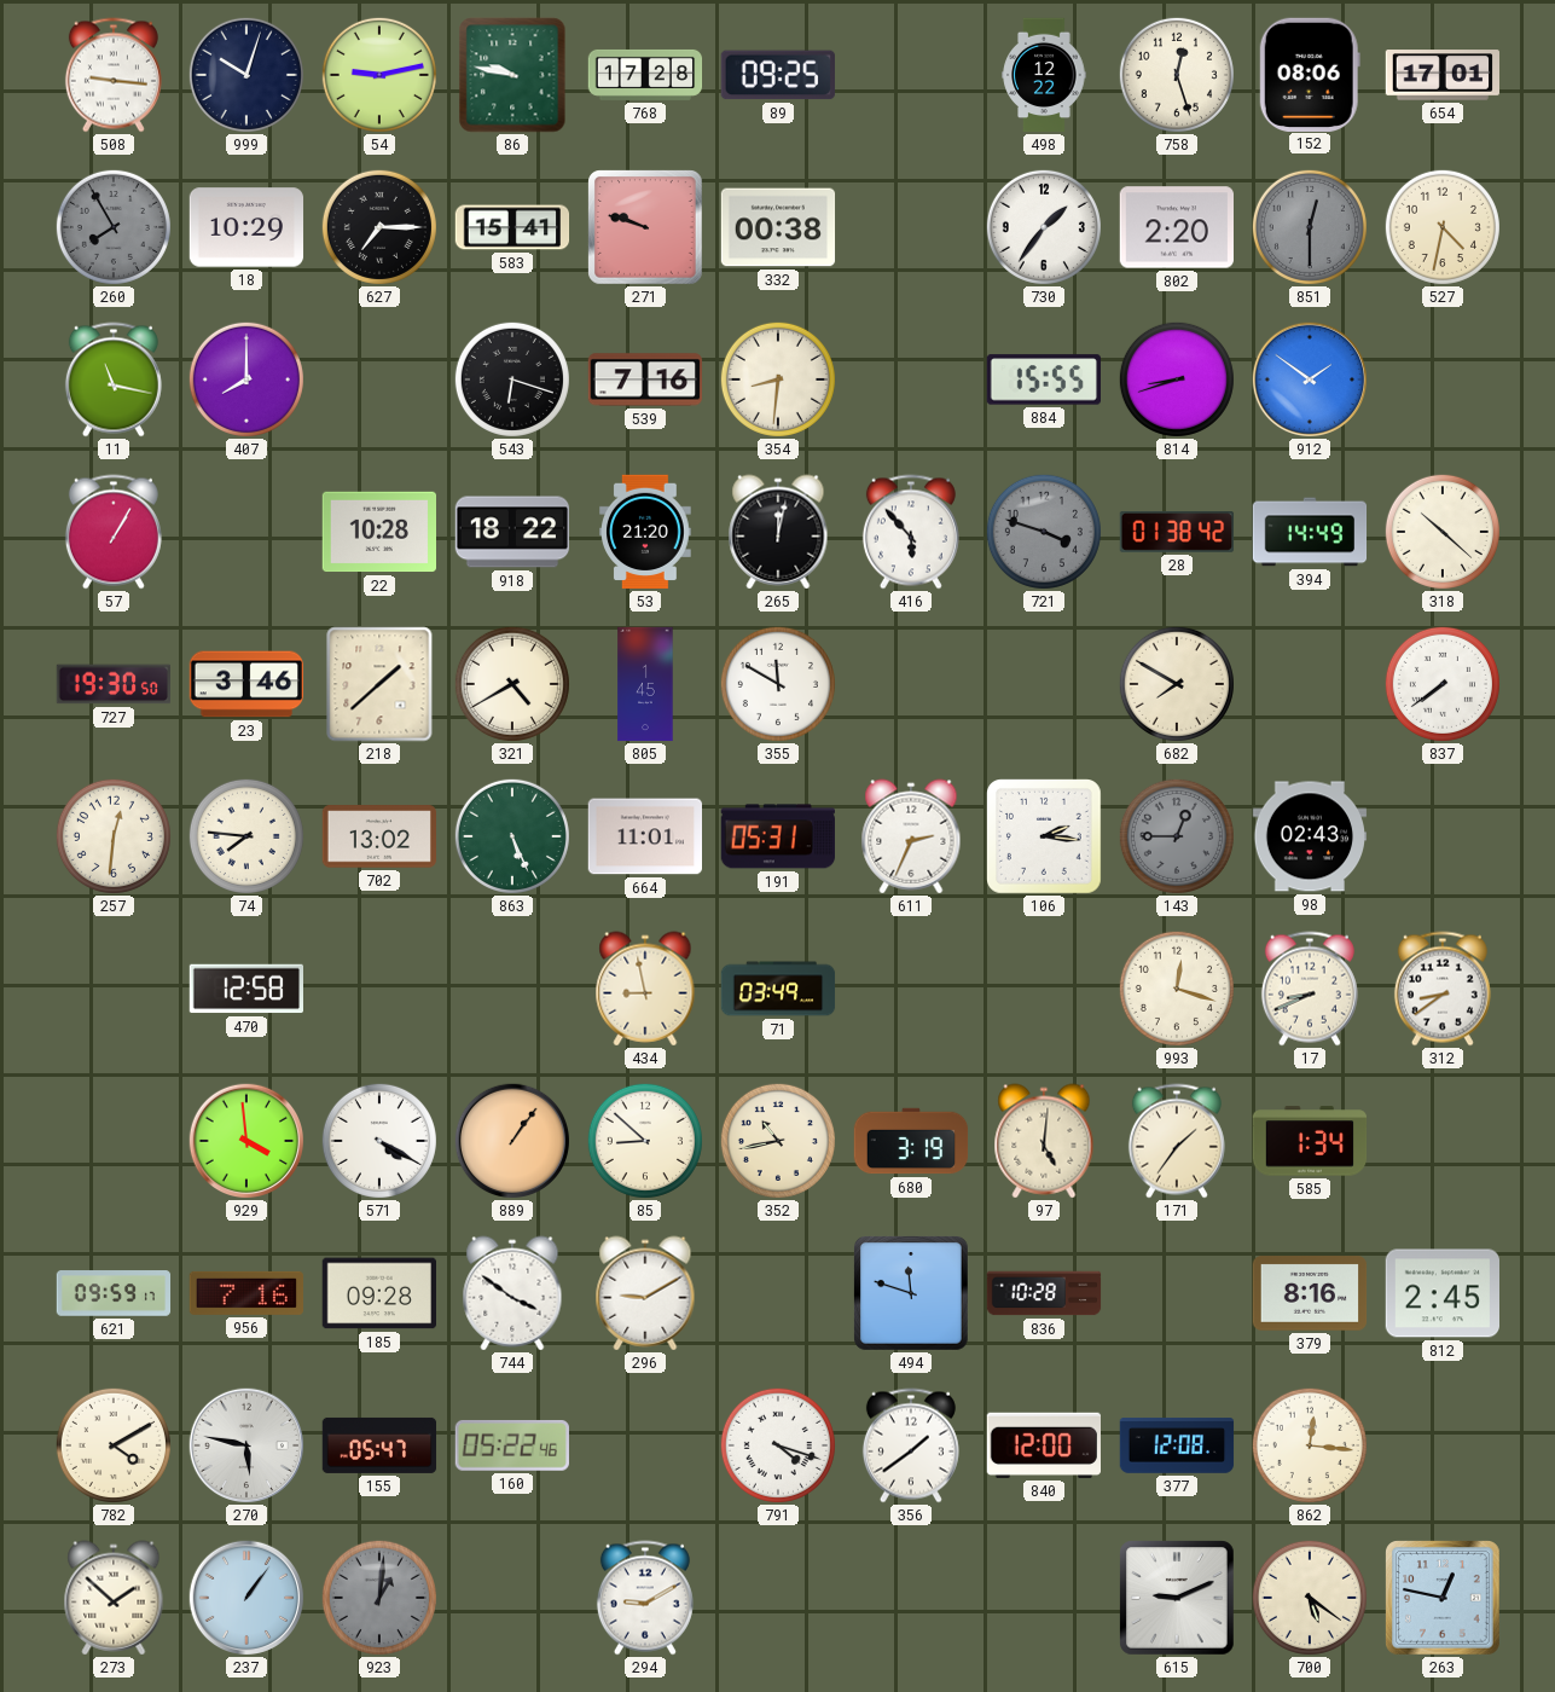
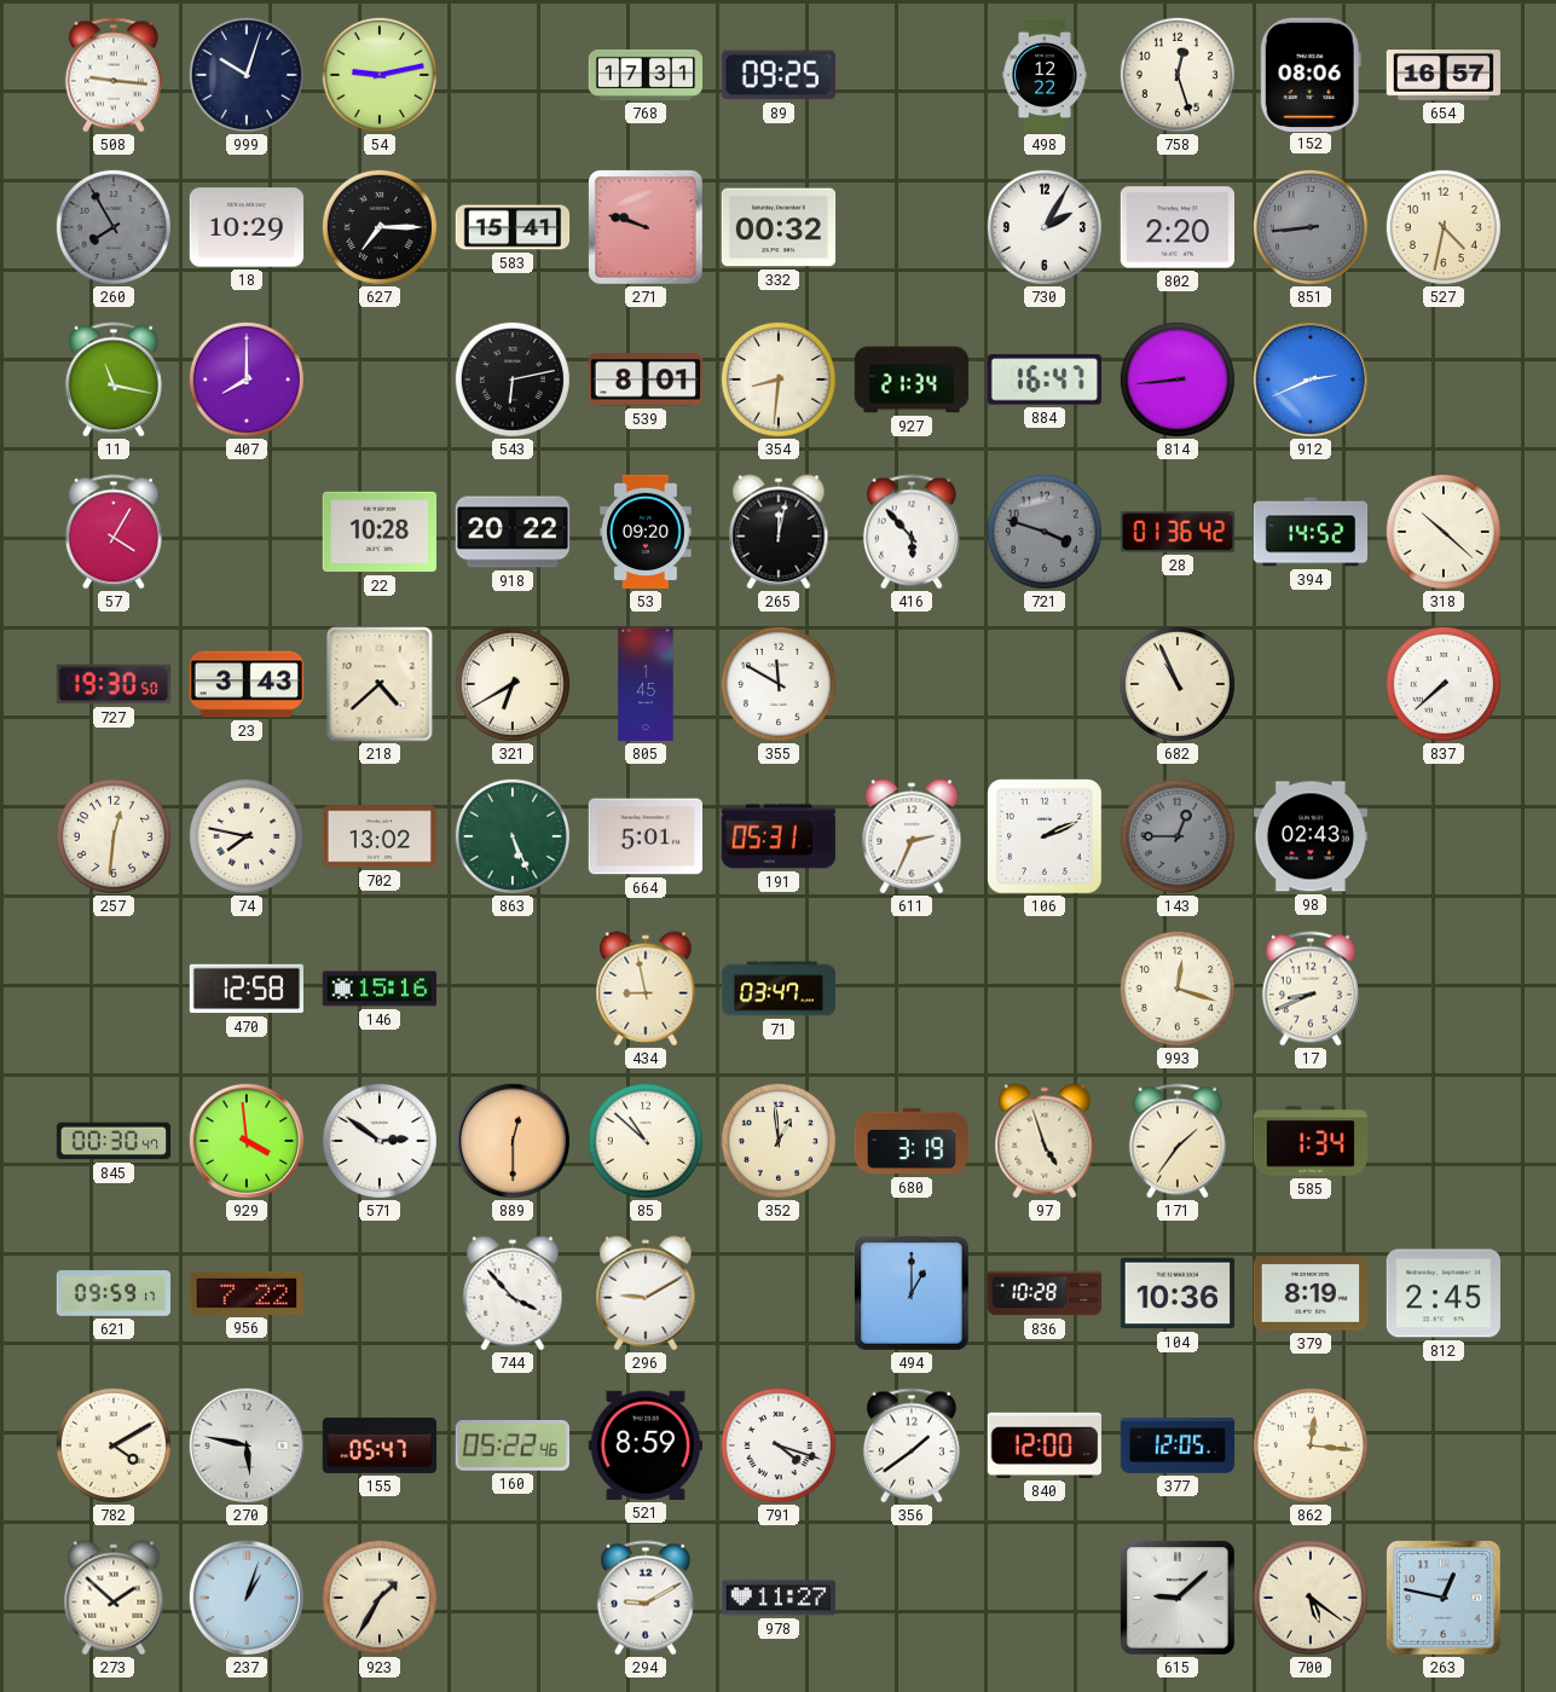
86: 9:47 -> none (512, 75)
768: 17:28 -> 17:31 (646, 75)
654: 17:01 -> 16:57 (1444, 75)
332: 00:38 -> 00:32 (779, 227)
730: 1:36 -> 2:05 (1045, 227)
851: 12:30 -> 8:44 (1311, 227)
543: 6:18 -> 6:13 (513, 379)
539: 7:16 -> 8:01 (646, 379)
927: none -> 21:34 (912, 379)
884: 15:55 -> 16:47 (1043, 379)
814: 8:42 -> 8:44 (1178, 379)
912: 1:51 -> 2:41 (1309, 378)
57: 1:05 -> 4:05 (114, 532)
918: 18:22 -> 20:22 (513, 532)
53: 21:20 -> 09:20 (646, 532)
28: 01:38 -> 01:36 (1178, 533)
394: 14:49 -> 14:52 (1311, 532)
23: 3:46 -> 3:43 (245, 684)
218: 1:38 -> 4:38 (380, 684)
321: 4:40 -> 6:40 (513, 684)
682: 7:50 -> 10:56 (1178, 684)
837: 7:39 -> 7:38 (1444, 684)
74: 7:46 -> 7:47 (247, 836)
664: 11:01 -> 5:01 (644, 836)
106: 2:16 -> 2:11 (1046, 838)
146: none -> 15:16 (380, 989)
71: 03:49 -> 03:47 (779, 989)
312: 8:39 -> none (1443, 989)
845: none -> 00:30 (114, 1141)
571: 4:20 -> 2:51 (380, 1141)
889: 1:06 -> 12:30 (511, 1140)
85: 8:52 -> 10:52 (646, 1141)
352: 10:43 -> 12:59 (779, 1141)
97: 5:01 -> 4:57 (1045, 1141)
956: 7:16 -> 7:22 (245, 1293)
185: 09:28 -> none (378, 1293)
744: 3:51 -> 3:53 (513, 1293)
494: 11:48 -> 1:00 (913, 1294)
104: none -> 10:36 (1176, 1293)
379: 8:16 -> 8:19 (1311, 1293)
521: none -> 8:59 (644, 1445)
377: 12:08 -> 12:05 (1178, 1445)
237: 1:06 -> 1:03 (245, 1597)
923: 1:01 -> 1:35 (380, 1598)
923 dial: grey -> cream (380, 1598)
978: none -> 11:27 (779, 1598)
615: 9:11 -> 9:08 (1179, 1599)
